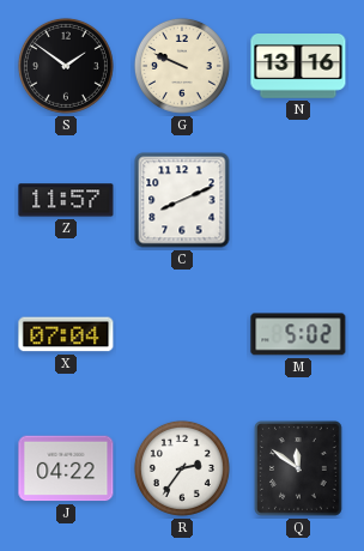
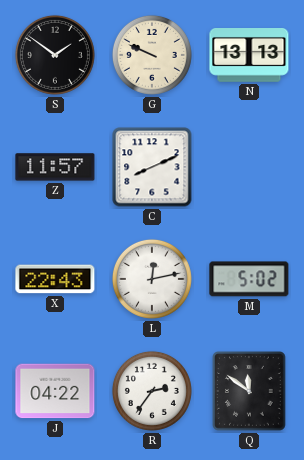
N: 13:16 -> 13:13 (249, 56)
X: 07:04 -> 22:43 (55, 279)
L: none -> 12:13 (152, 279)
